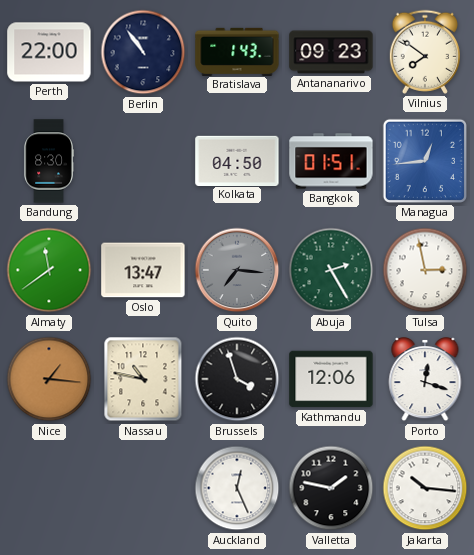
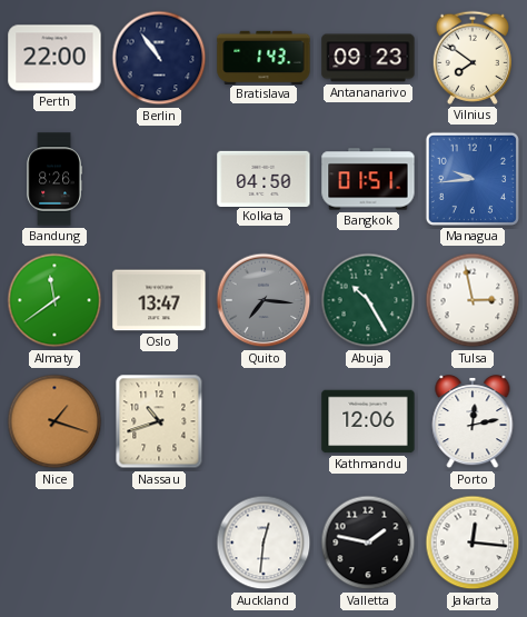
Bandung: 8:30 -> 8:26 (54, 179)
Managua: 12:44 -> 9:44 (473, 179)
Abuja: 2:25 -> 10:25 (368, 300)
Nice: 1:16 -> 1:18 (54, 421)
Nassau: 10:47 -> 10:42 (159, 421)
Brussels: 3:57 -> none (237, 379)
Porto: 12:18 -> 12:13 (473, 422)
Auckland: 12:26 -> 12:31 (263, 543)
Jakarta: 10:16 -> 12:16 (473, 543)
